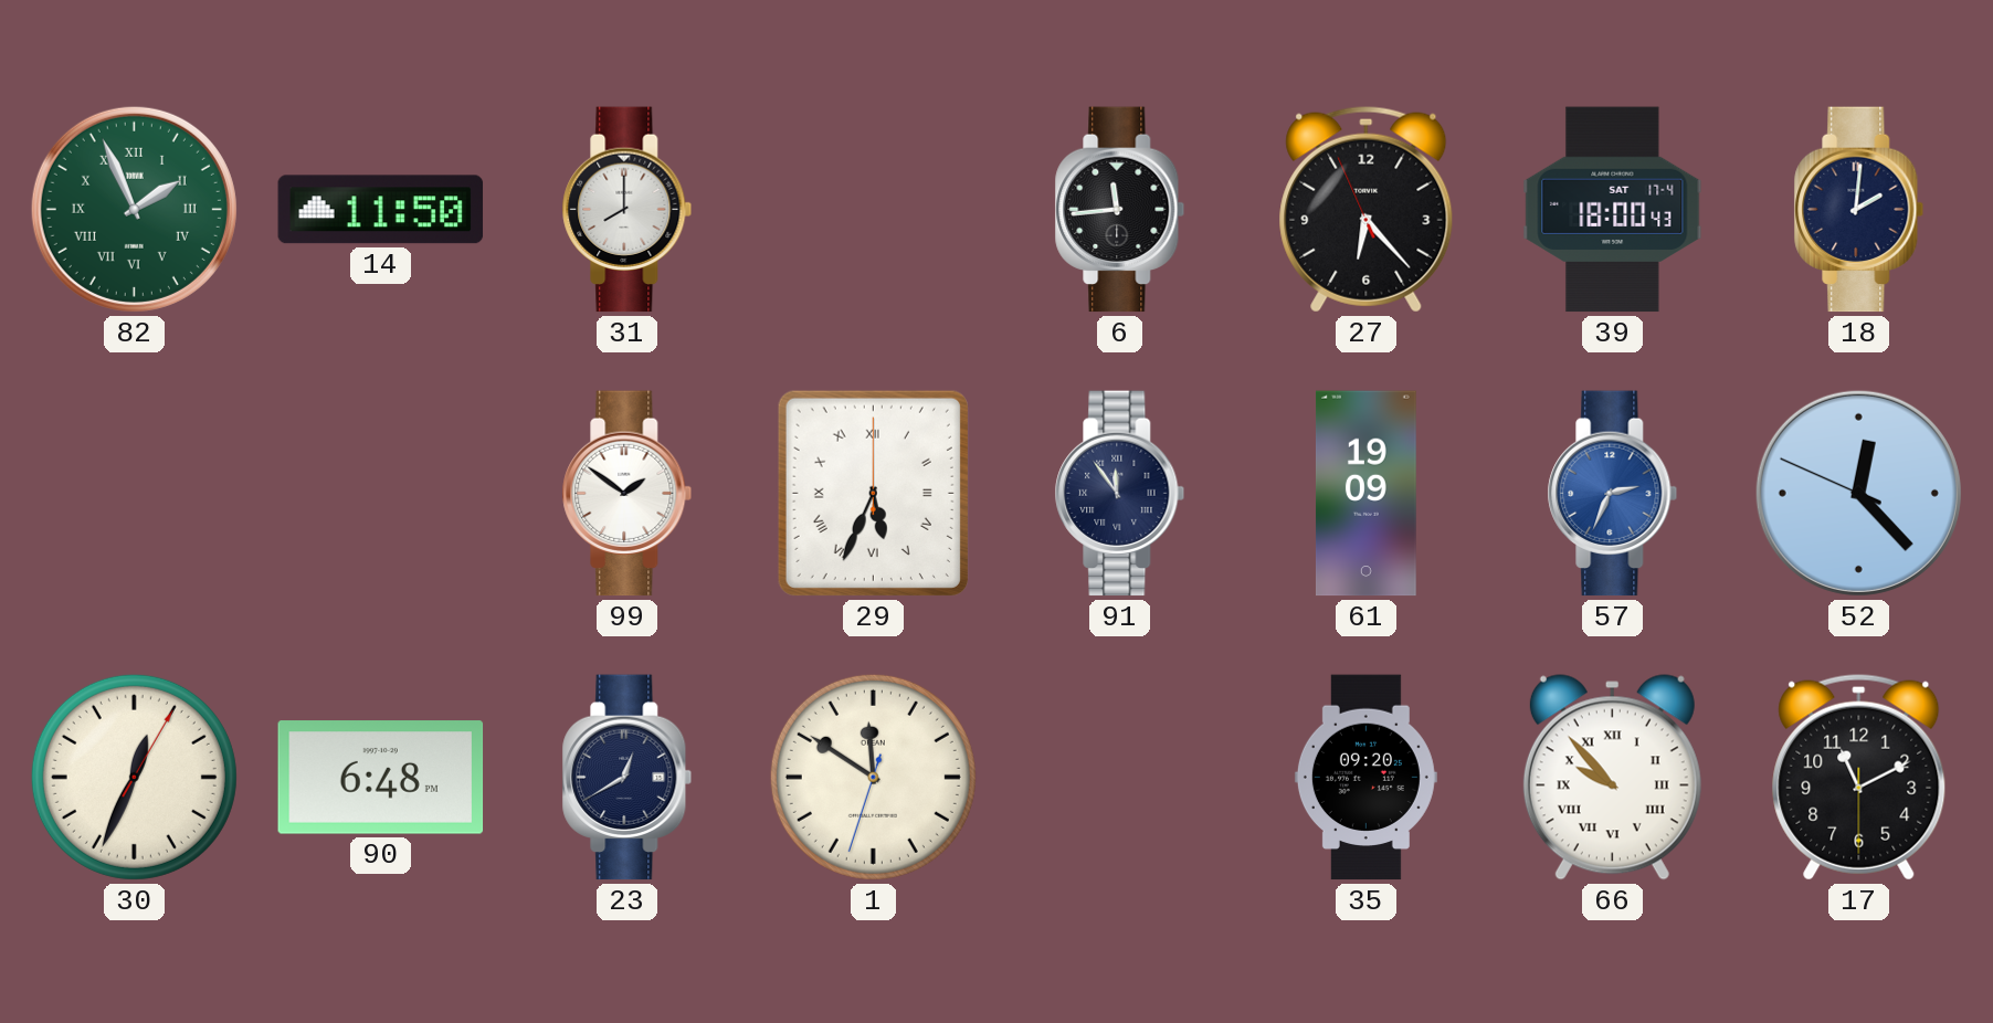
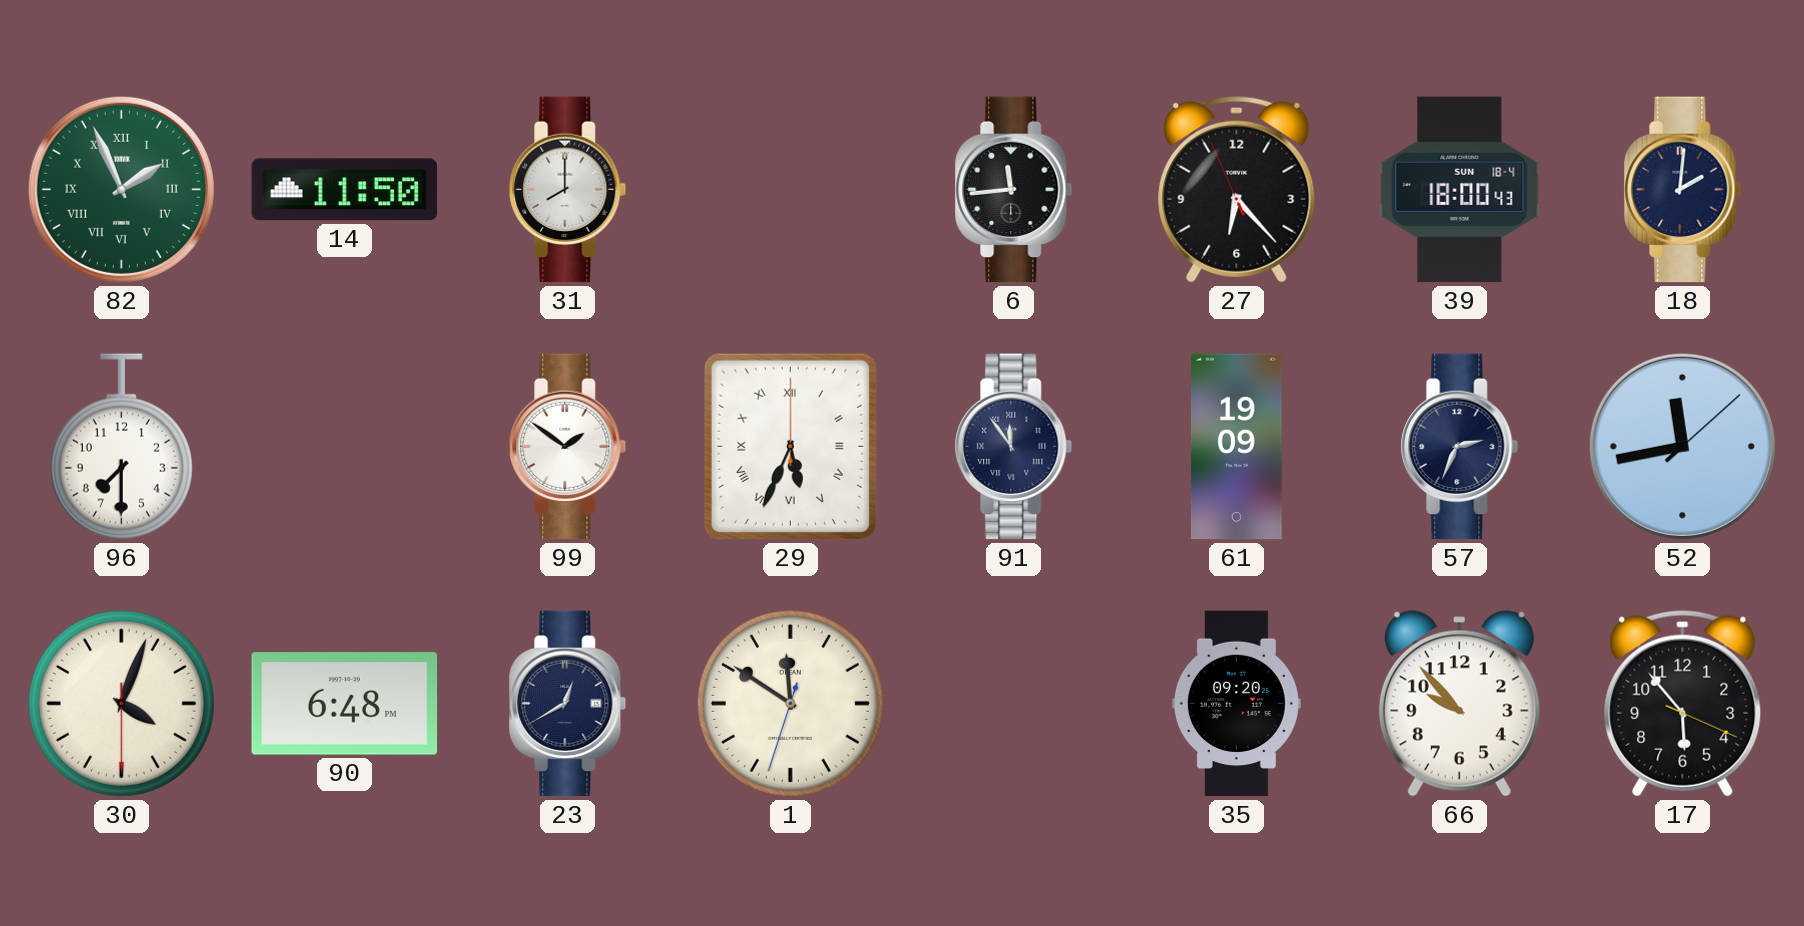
39 date: SAT 17-4 -> SUN 18-4 (1460, 190)
96: none -> 7:30 (121, 447)
57 dial: blue -> navy (1460, 447)
52: 12:22 -> 11:43 (1682, 446)
30: 12:34 -> 4:03 (121, 703)
66 numerals: Roman -> Arabic (1459, 704)
17: 11:10 -> 5:53 (1683, 703)
